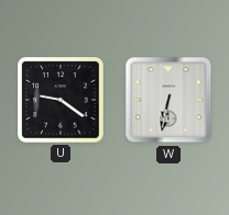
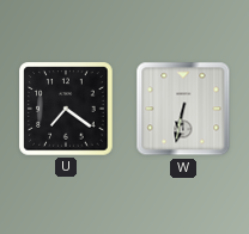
U: 9:21 -> 7:21 (66, 109)
